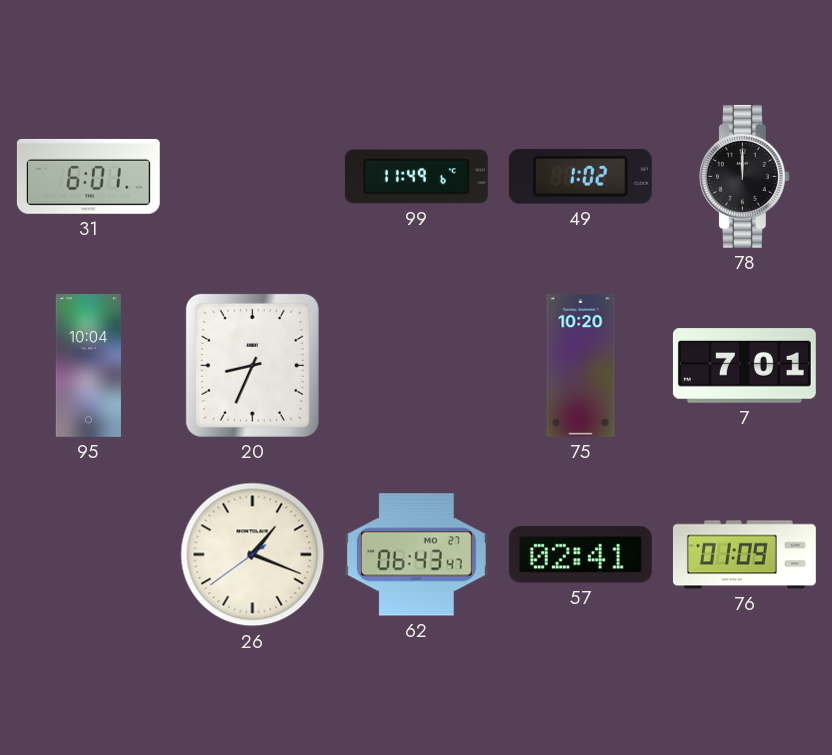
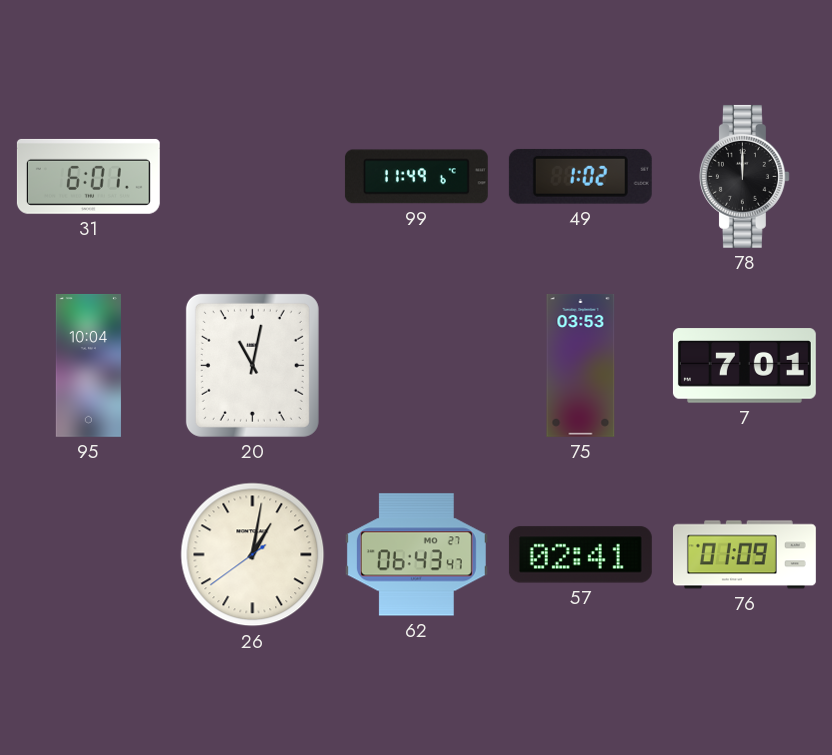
20: 8:34 -> 11:02 (252, 365)
75: 10:20 -> 03:53 (581, 365)
26: 1:18 -> 1:01 (253, 555)
